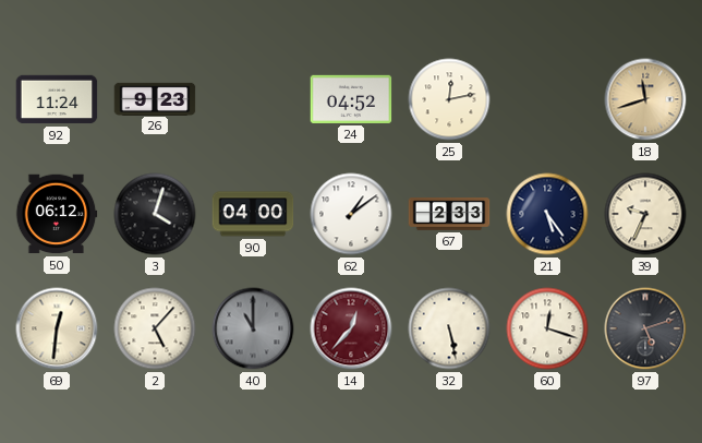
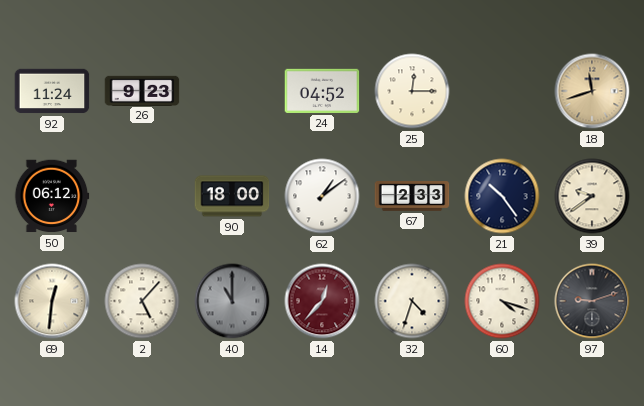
25: 12:13 -> 12:15 (412, 91)
3: 4:03 -> none (155, 214)
90: 04:00 -> 18:00 (232, 196)
21: 5:24 -> 10:24 (502, 196)
39: 9:34 -> 9:39 (592, 196)
32: 5:28 -> 4:33 (412, 301)
60: 12:18 -> 4:18 (502, 301)
97: 5:12 -> 9:12 (592, 301)
